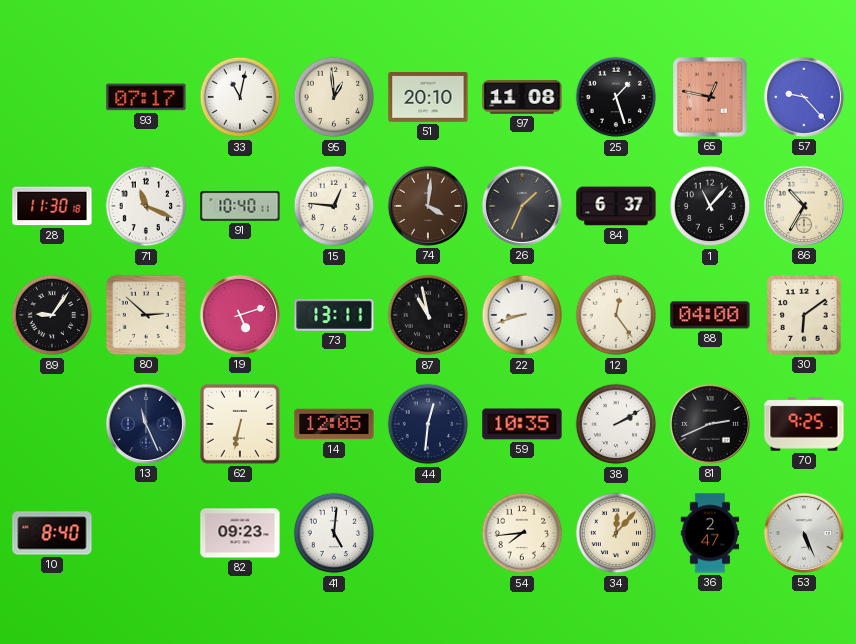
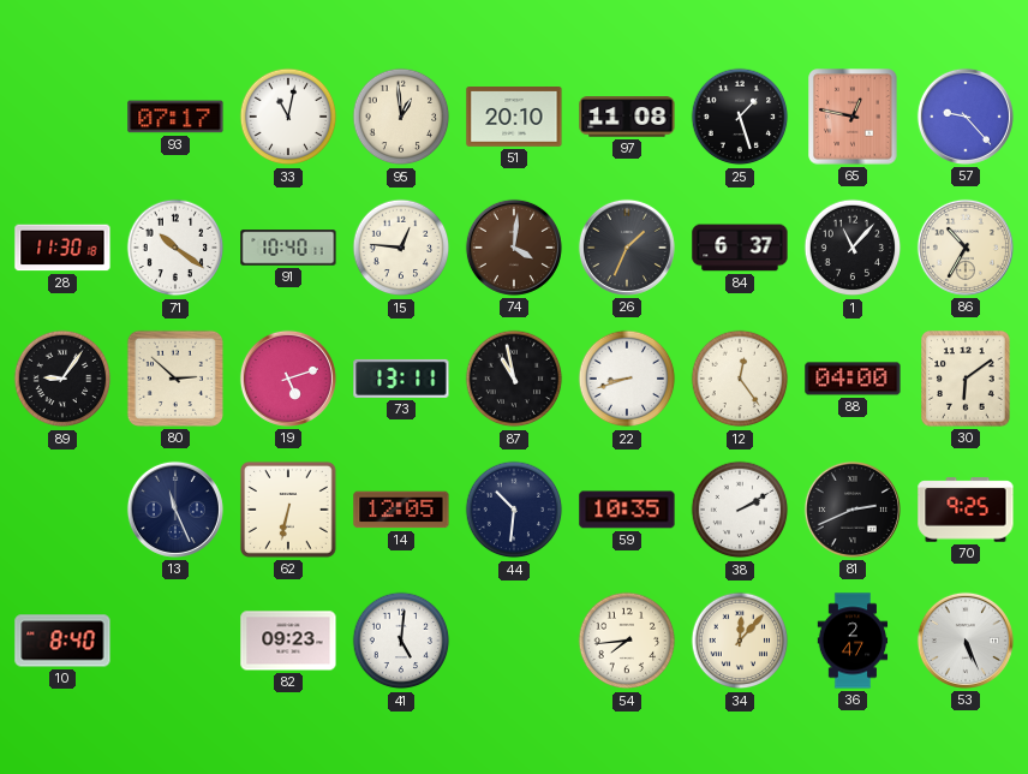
71: 11:19 -> 10:21 (175, 248)
44: 12:31 -> 10:31 (514, 510)
